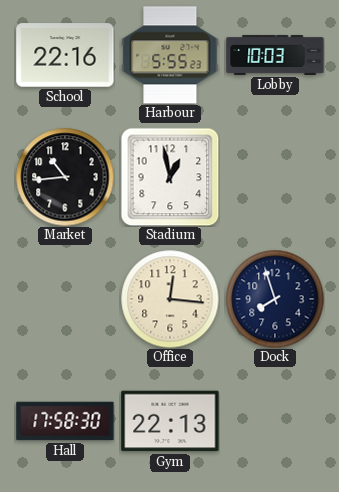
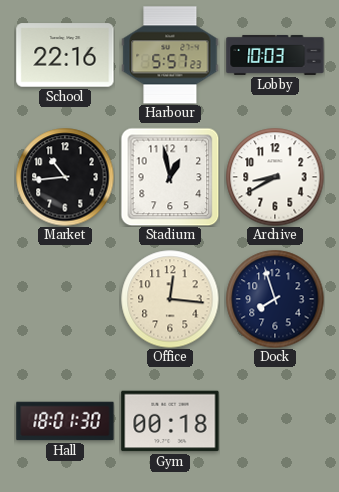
Harbour: 5:55 -> 5:57 (170, 55)
Archive: none -> 8:40 (275, 177)
Hall: 17:58 -> 18:01 (65, 421)
Gym: 22:13 -> 00:18 (170, 421)
